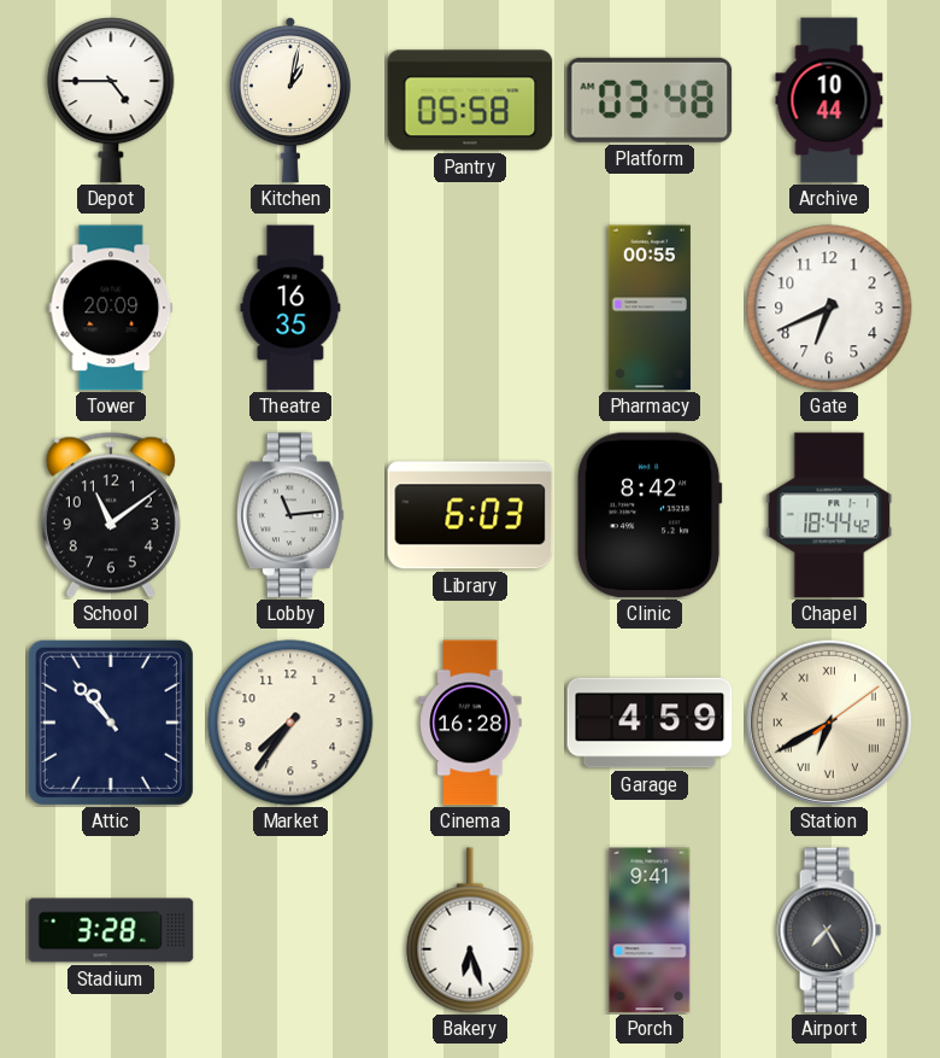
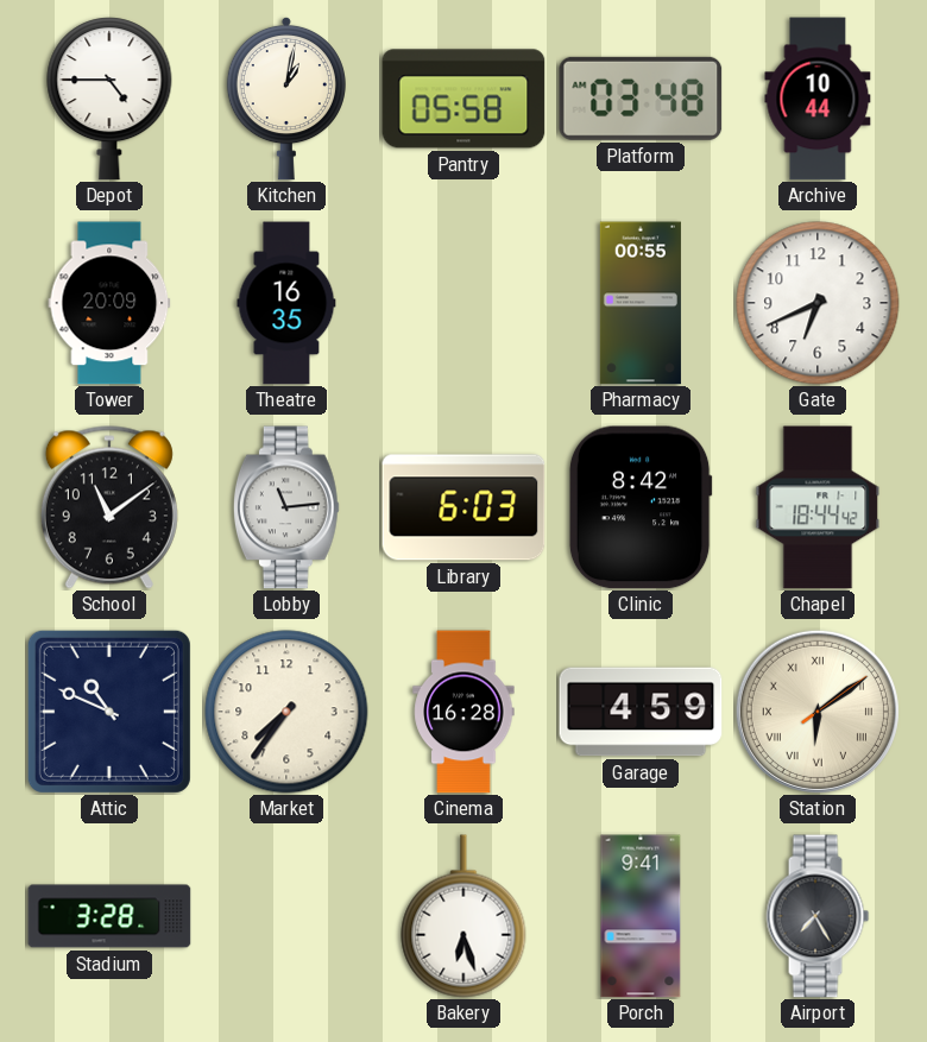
Attic: 10:53 -> 10:49 (109, 712)
Station: 6:40 -> 6:09 (818, 712)
